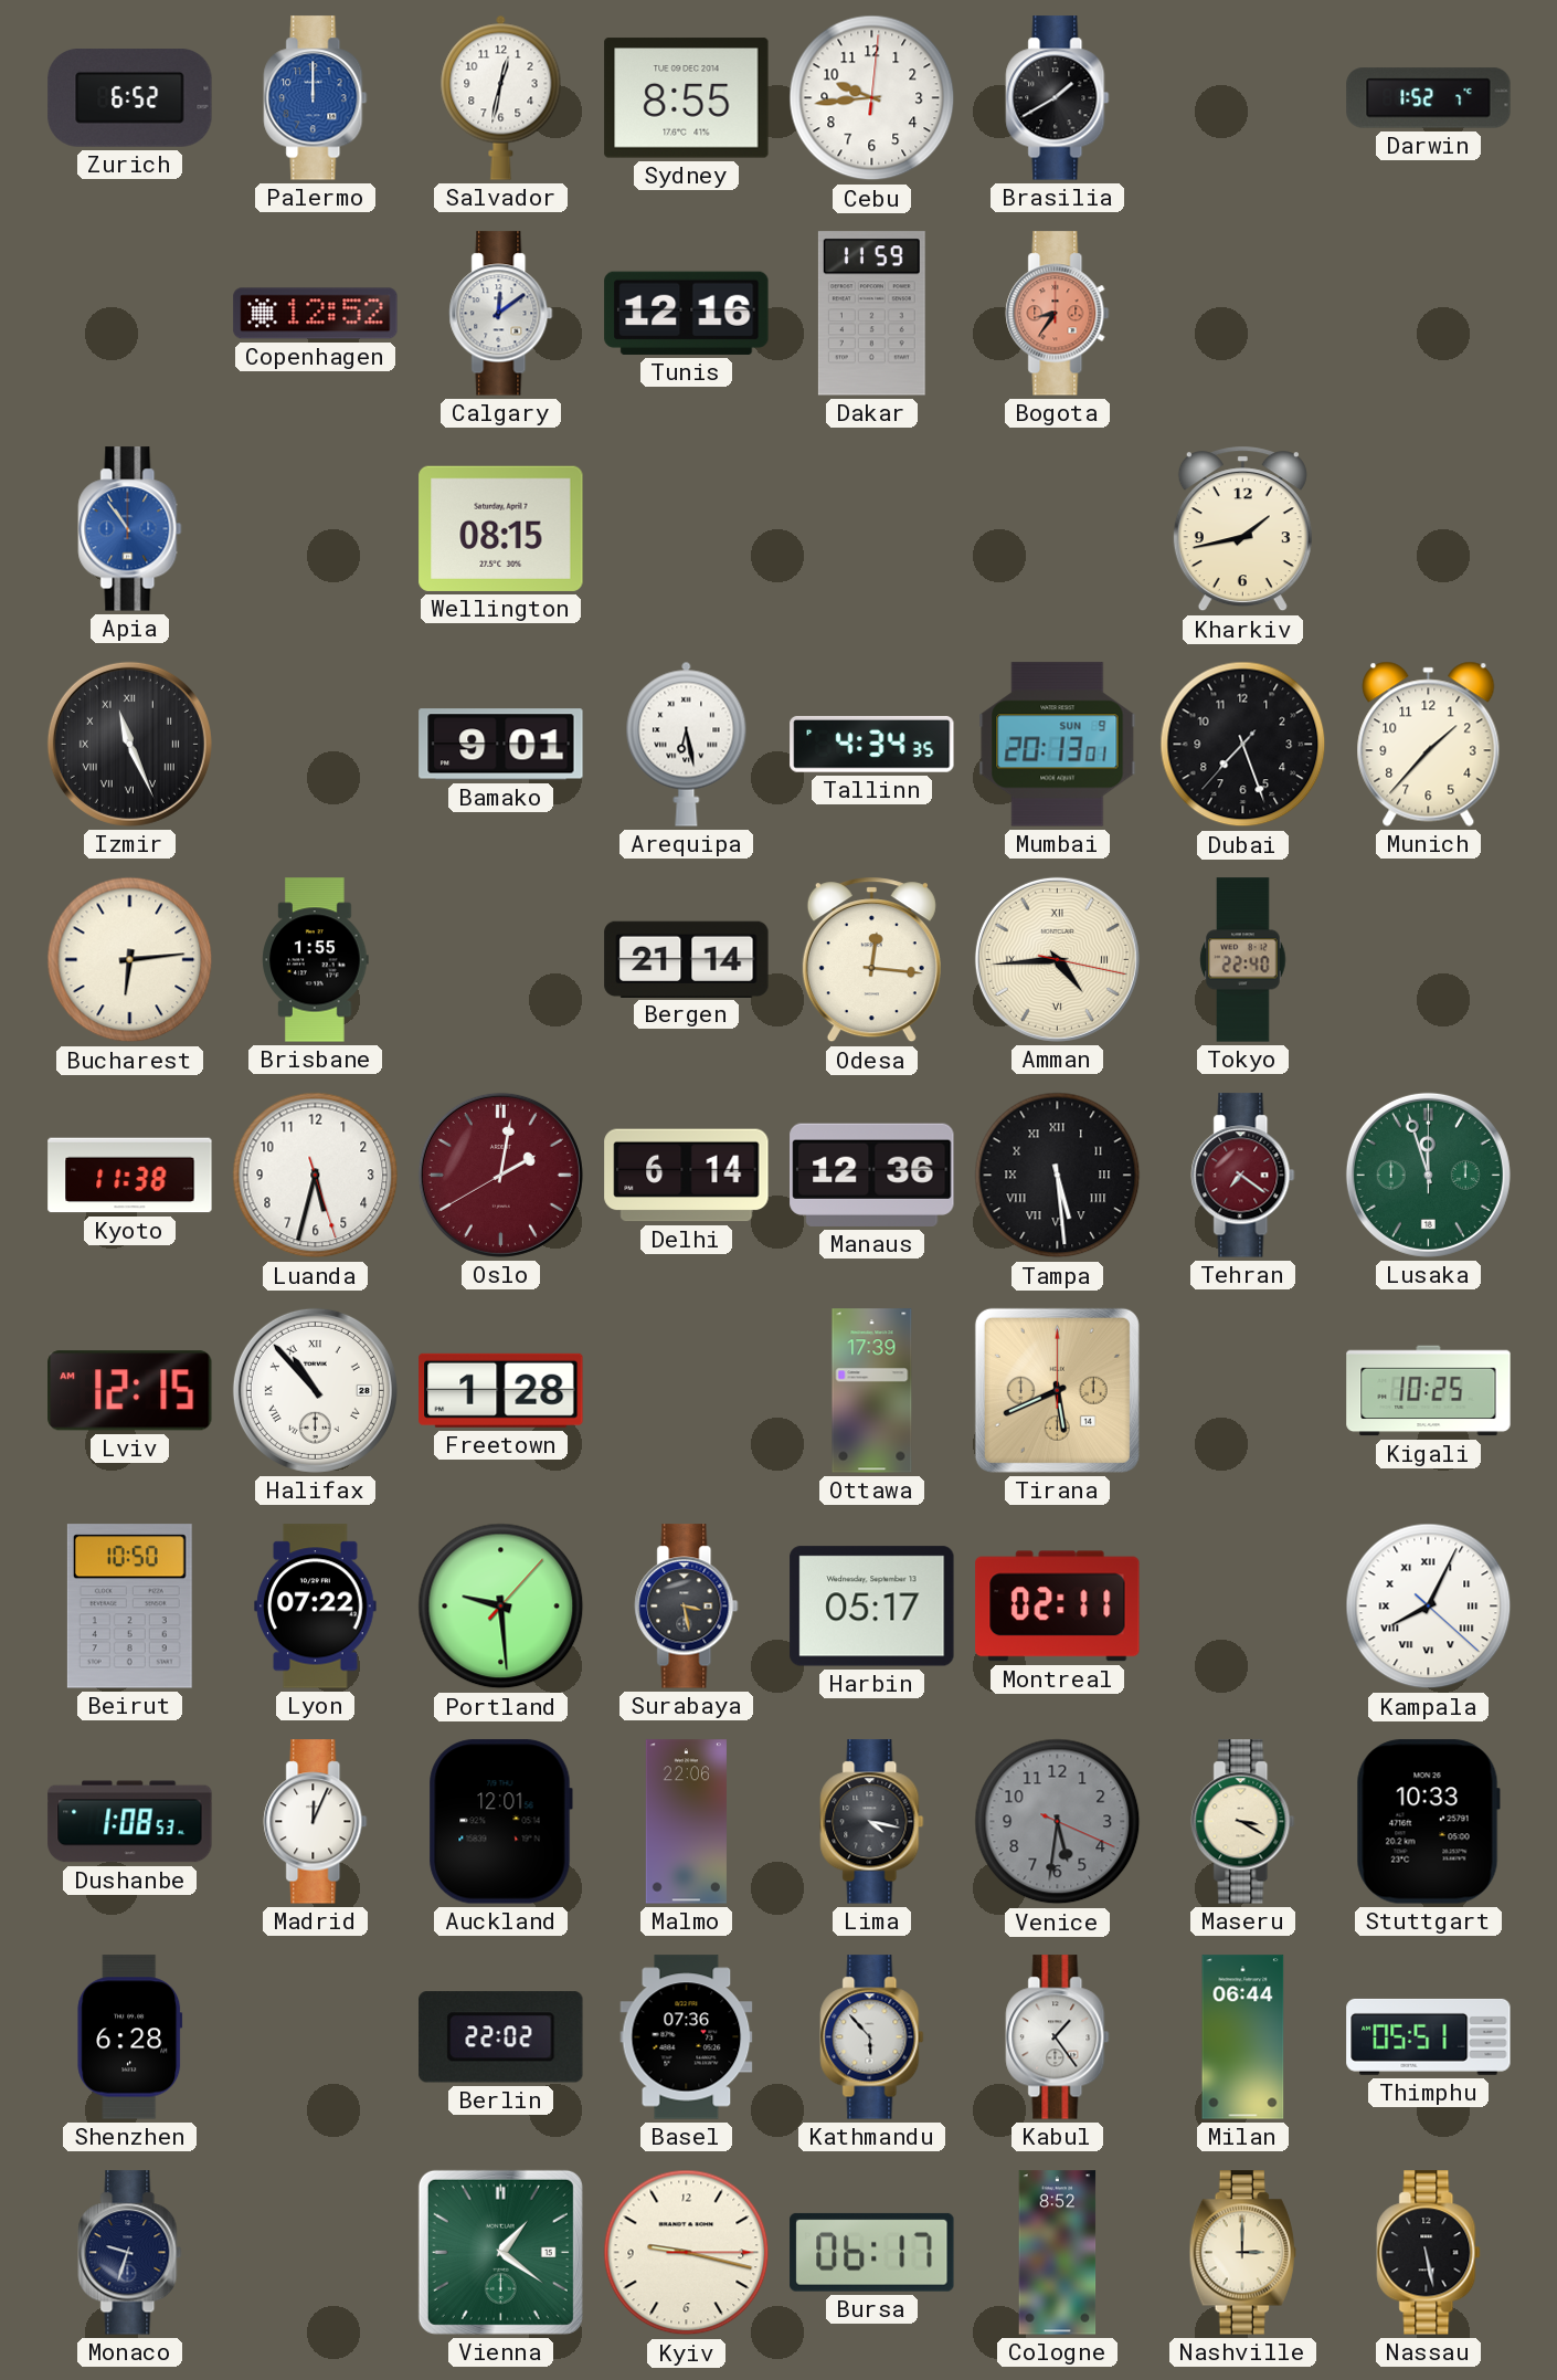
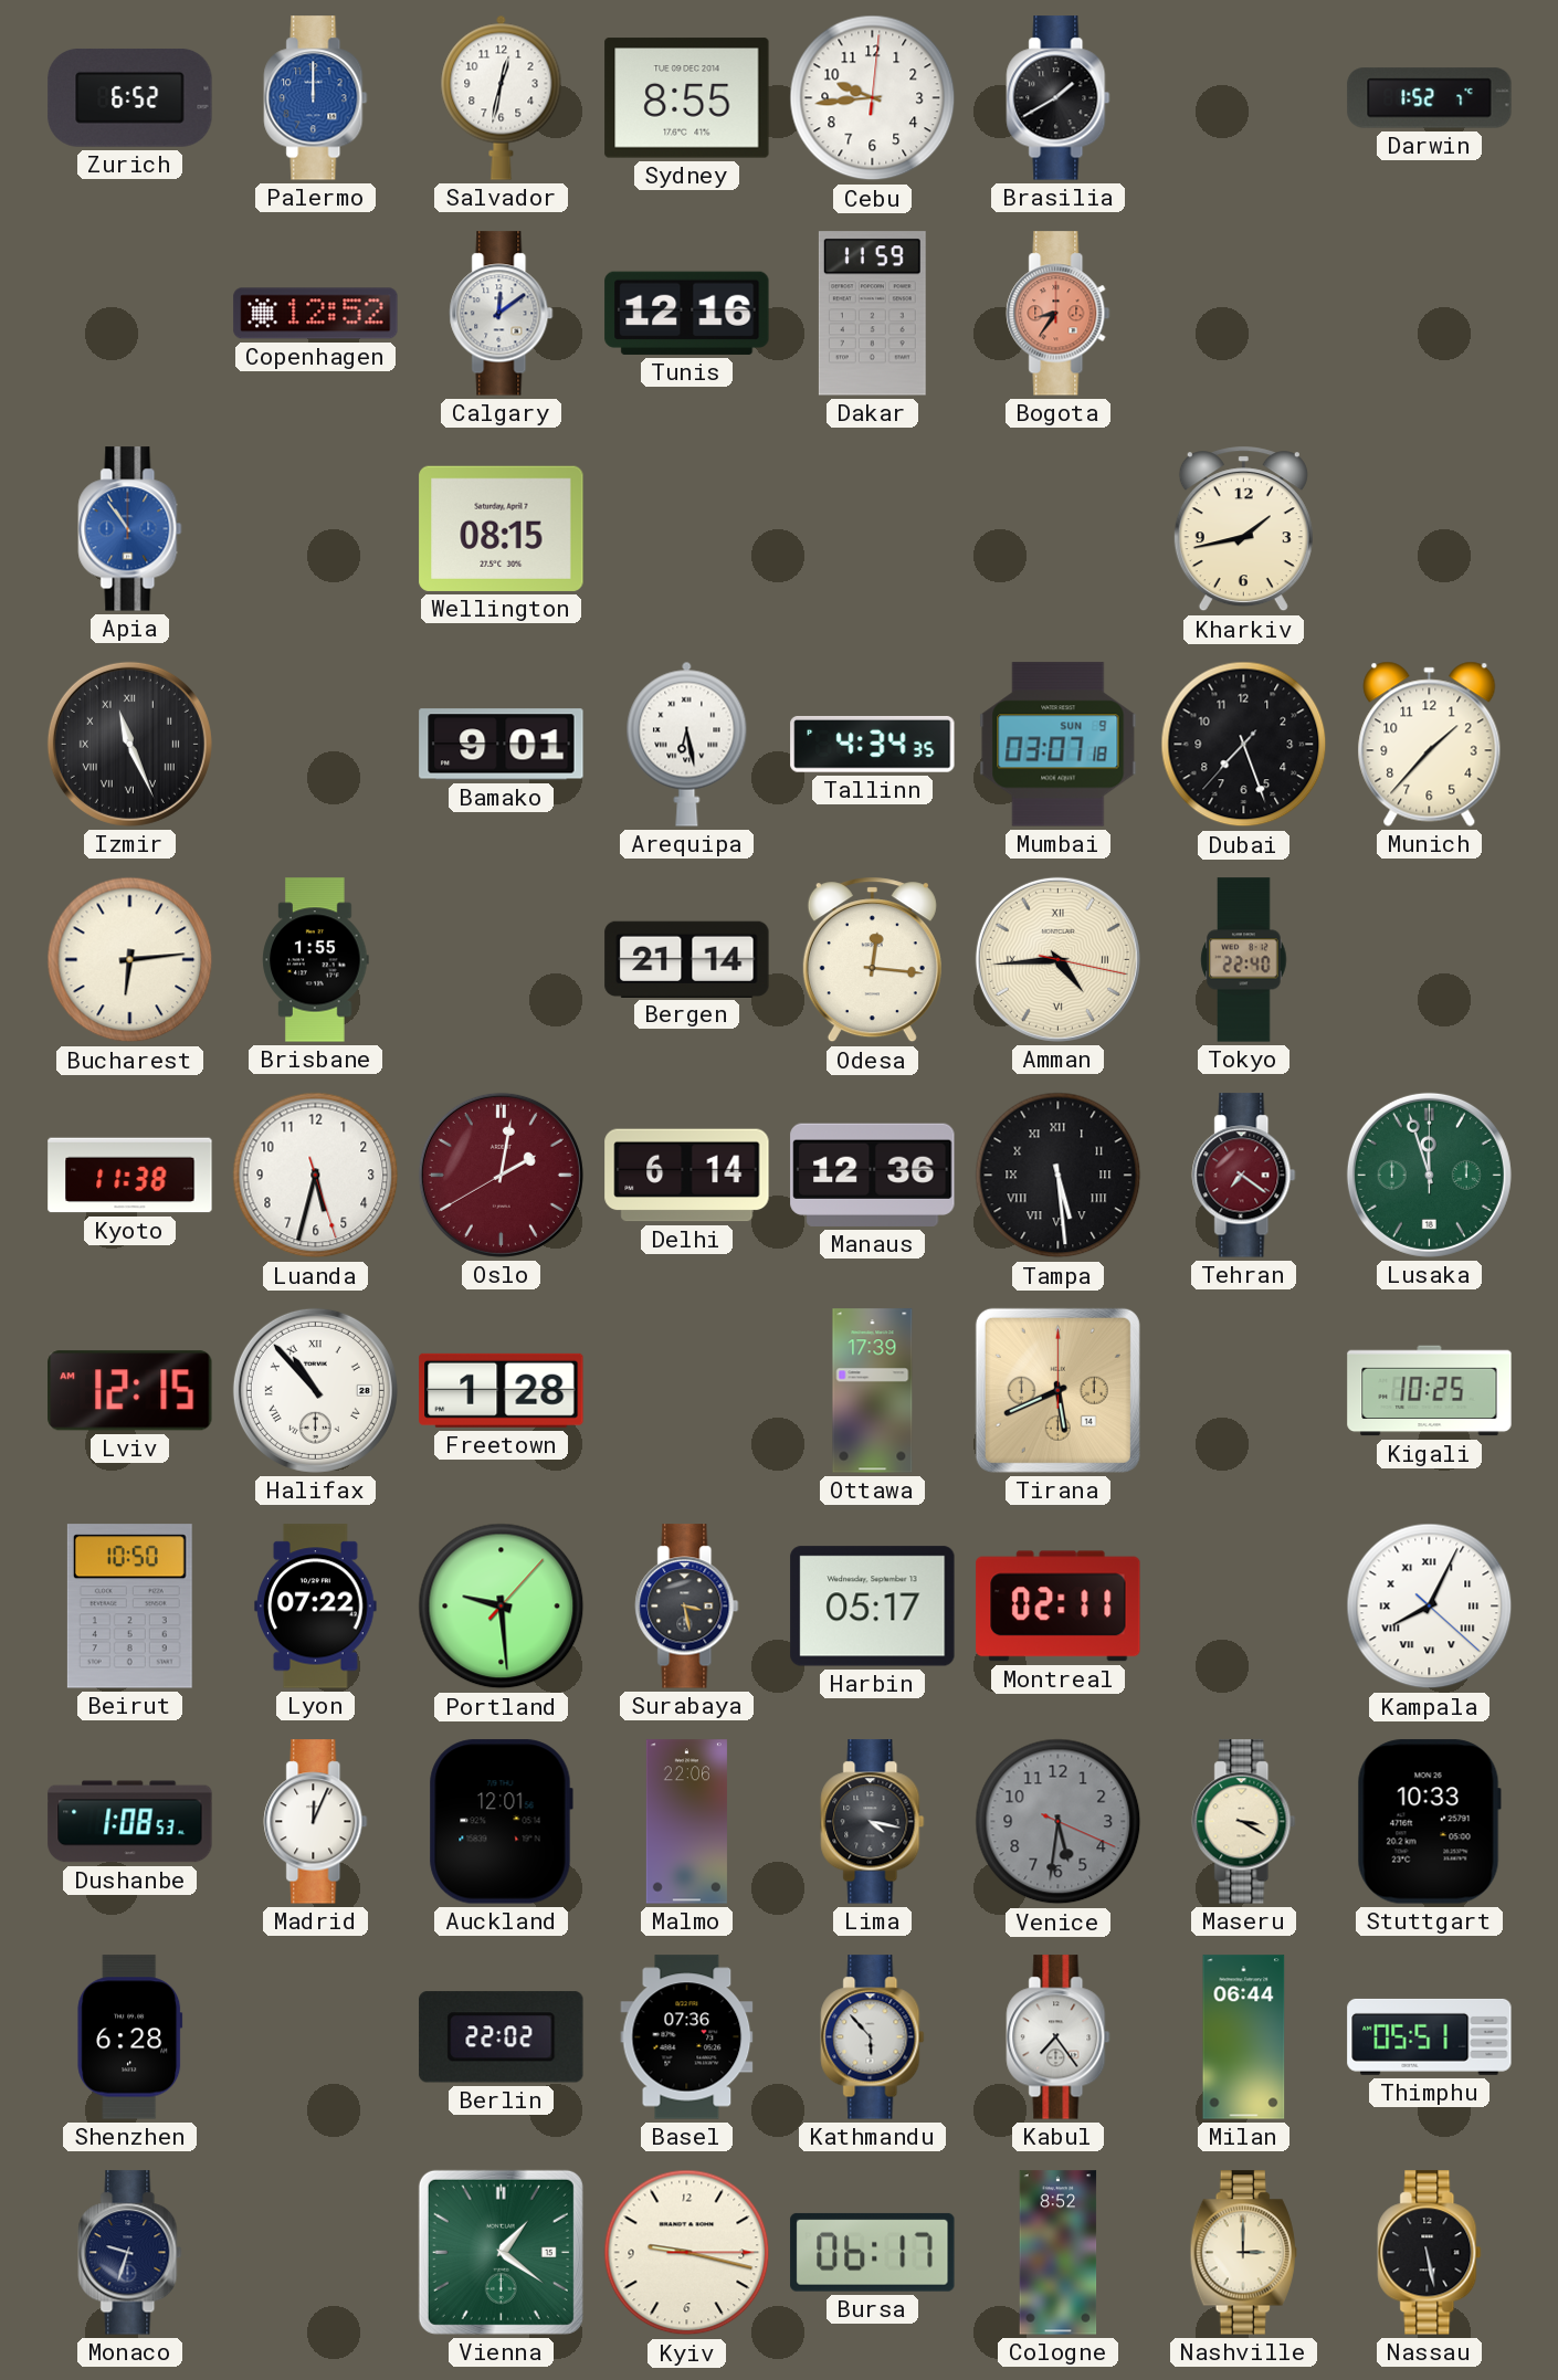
Mumbai: 20:13 -> 03:07 (1059, 745)
Kabul: 1:24 -> 7:24 (1059, 2037)
